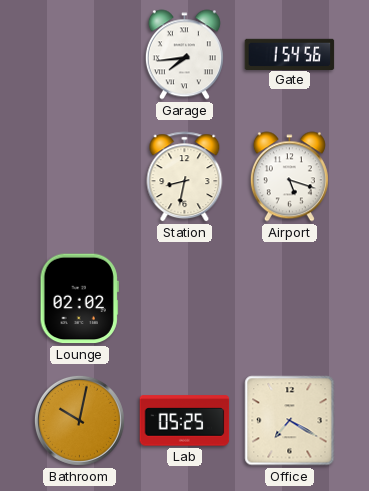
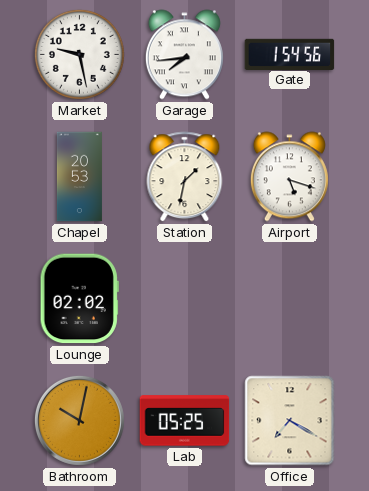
Market: none -> 9:28 (79, 54)
Chapel: none -> 20:53 (79, 177)
Station: 8:32 -> 1:32 (185, 177)
